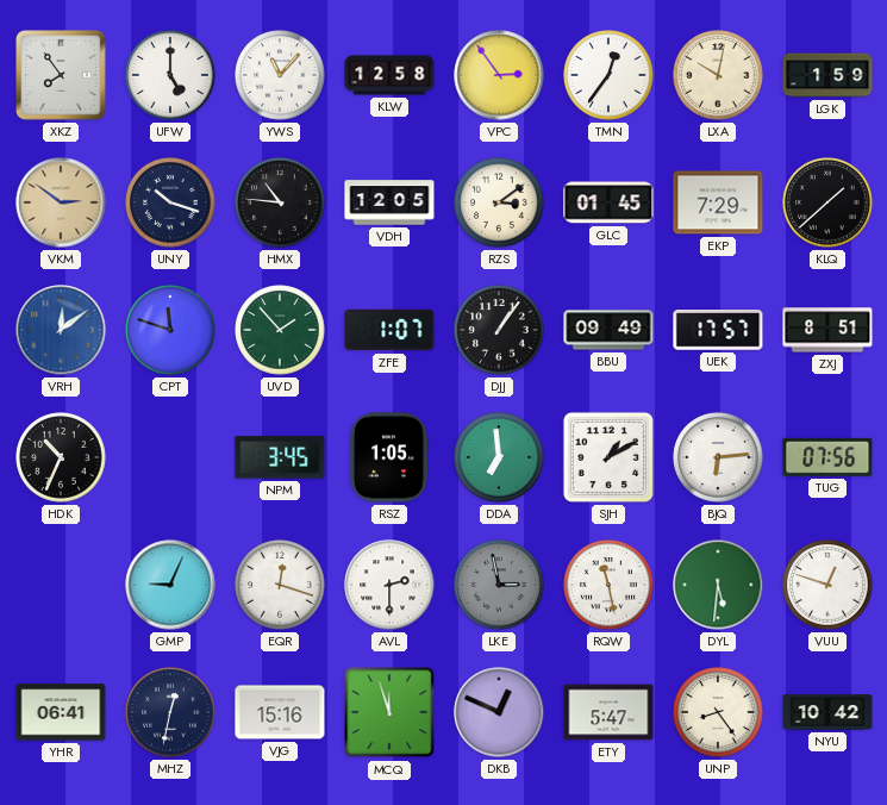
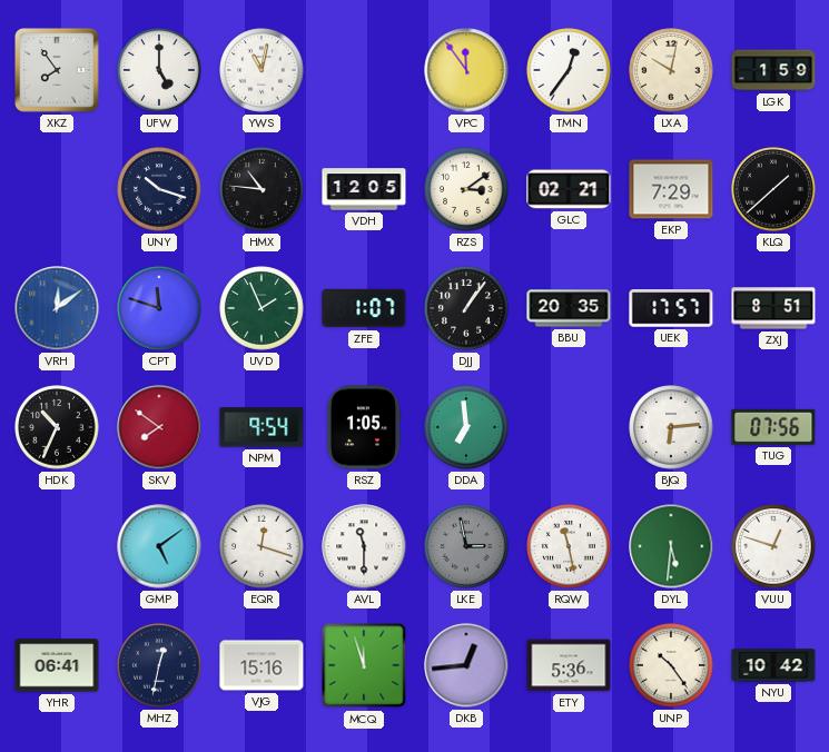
YWS: 11:07 -> 11:02 (261, 70)
KLW: 12:58 -> none (389, 75)
VPC: 2:54 -> 11:54 (466, 70)
VKM: 2:51 -> none (61, 202)
GLC: 01:45 -> 02:21 (569, 189)
UVD: 1:53 -> 1:56 (261, 308)
BBU: 09:49 -> 20:35 (569, 308)
SKV: none -> 7:51 (159, 427)
NPM: 3:45 -> 9:54 (261, 427)
SJH: 1:10 -> none (608, 457)
GMP: 9:04 -> 5:09 (159, 546)
AVL: 2:30 -> 11:30 (364, 546)
DKB: 12:49 -> 12:44 (466, 665)
ETY: 5:47 -> 5:36 (569, 665)
UNP: 8:24 -> 10:24 (671, 665)
